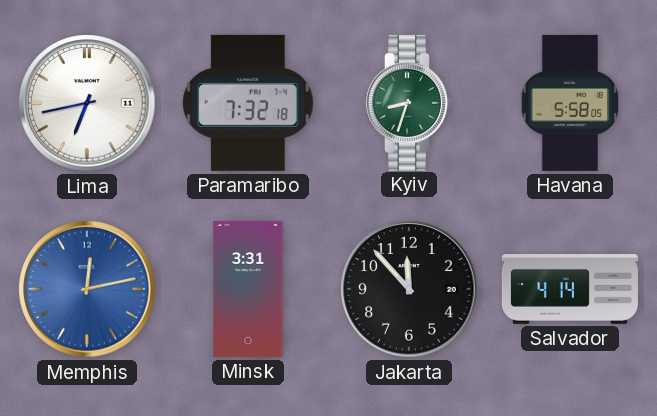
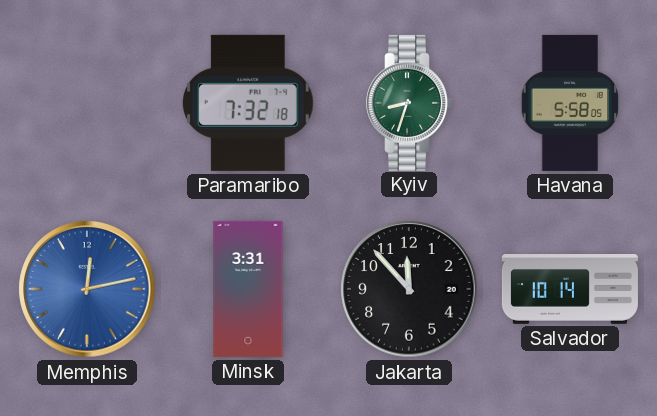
Lima: 6:43 -> none (87, 103)
Salvador: 4:14 -> 10:14 (570, 290)
